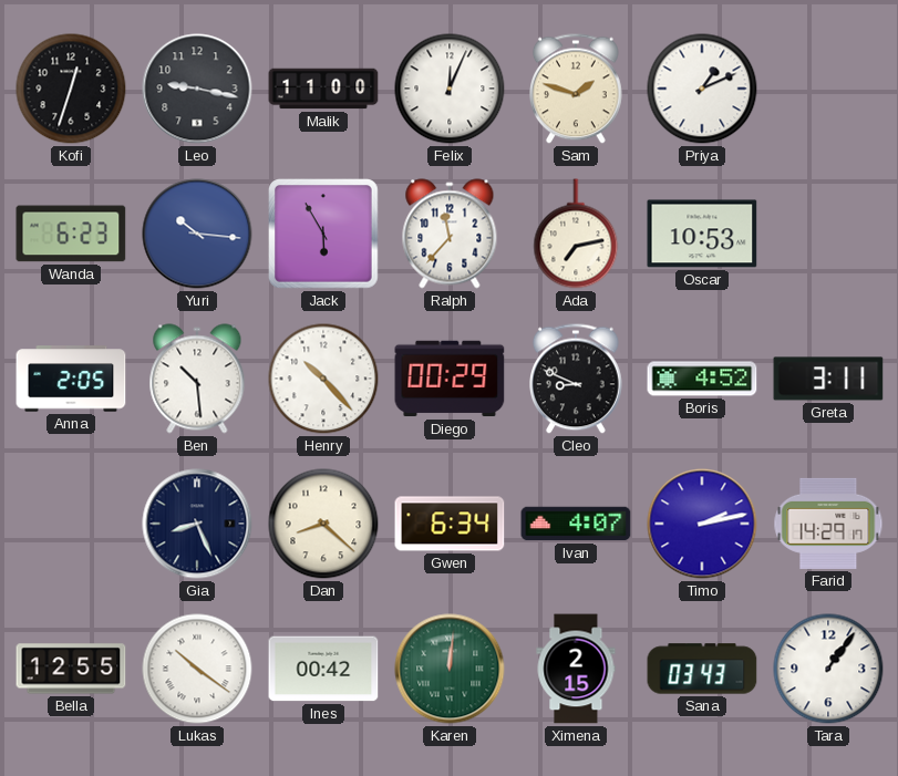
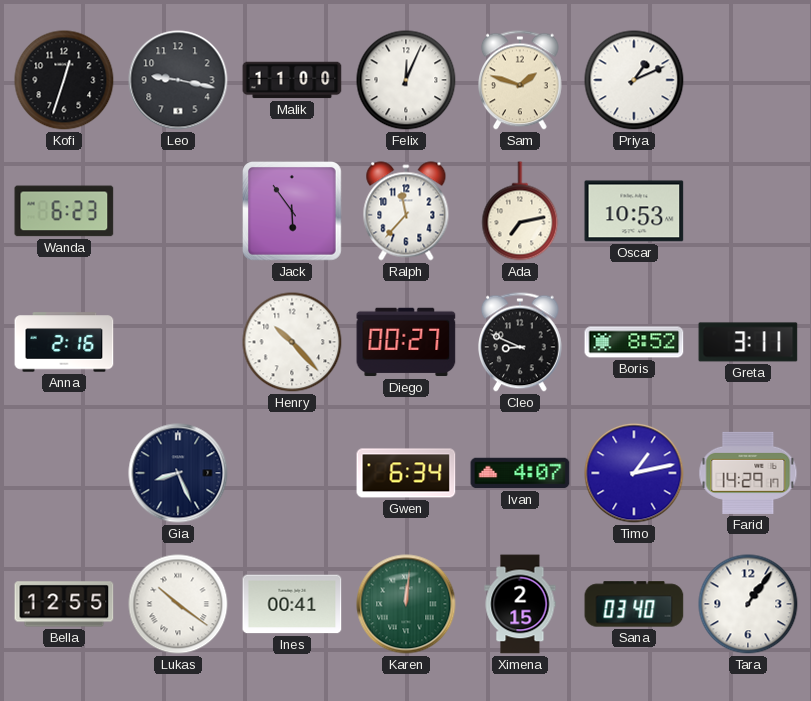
Yuri: 10:16 -> none (197, 234)
Jack: 5:55 -> 5:54 (293, 212)
Anna: 2:05 -> 2:16 (64, 342)
Ben: 10:29 -> none (197, 379)
Diego: 00:29 -> 00:27 (406, 342)
Boris: 4:52 -> 8:52 (634, 342)
Dan: 8:22 -> none (323, 524)
Timo: 2:13 -> 1:13 (634, 473)
Ines: 00:42 -> 00:41 (292, 604)
Sana: 03:43 -> 03:40 (634, 604)
